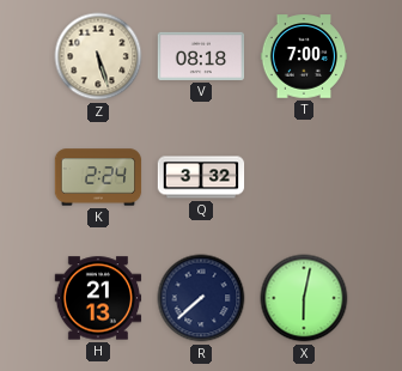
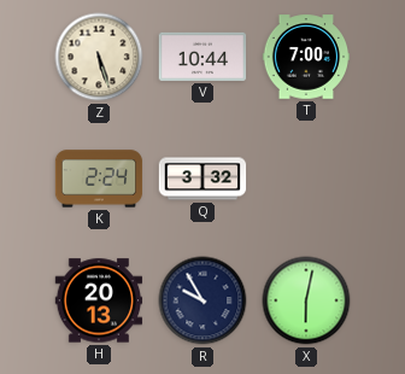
V: 08:18 -> 10:44 (202, 57)
H: 21:13 -> 20:13 (99, 300)
R: 7:38 -> 9:55 (202, 300)
